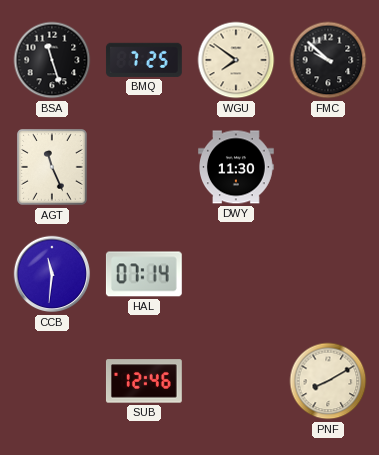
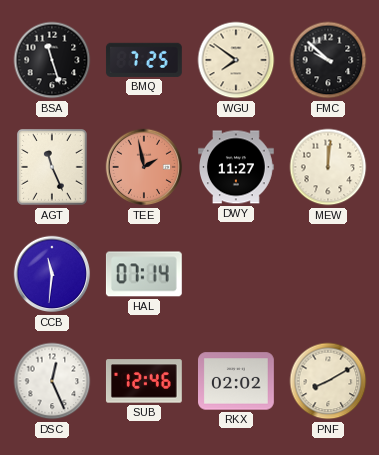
TEE: none -> 1:58 (144, 167)
DWY: 11:30 -> 11:27 (237, 167)
MEW: none -> 12:01 (328, 167)
DSC: none -> 12:26 (52, 381)
RKX: none -> 02:02 (237, 381)
